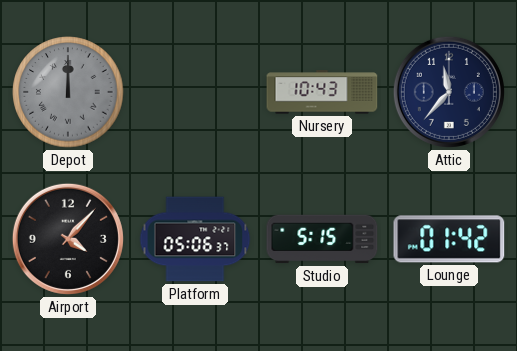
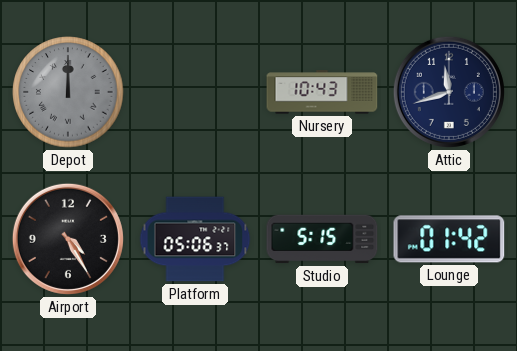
Attic: 11:37 -> 11:42 (449, 92)
Airport: 4:07 -> 4:25 (68, 239)
